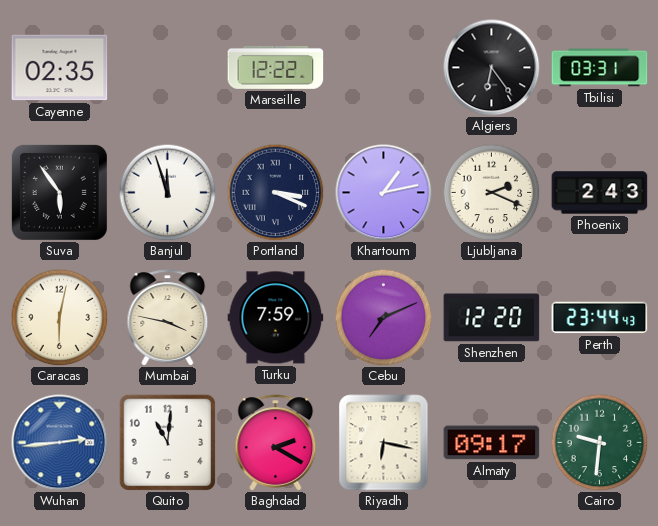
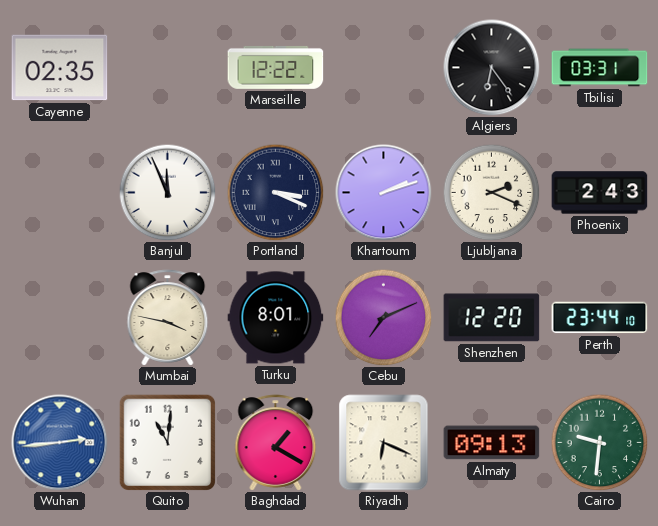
Suva: 5:54 -> none (59, 192)
Banjul: 11:57 -> 11:56 (167, 192)
Khartoum: 1:13 -> 2:12 (384, 193)
Caracas: 6:02 -> none (59, 317)
Turku: 7:59 -> 8:01 (276, 318)
Perth: 23:44:43 -> 23:44:10 (600, 318)
Baghdad: 2:20 -> 1:20 (276, 443)
Riyadh: 6:17 -> 6:19 (384, 443)
Almaty: 09:17 -> 09:13 (492, 443)
